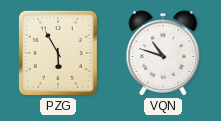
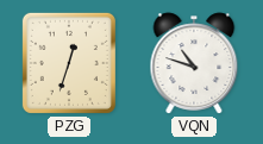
PZG: 5:55 -> 12:33 (69, 63)
